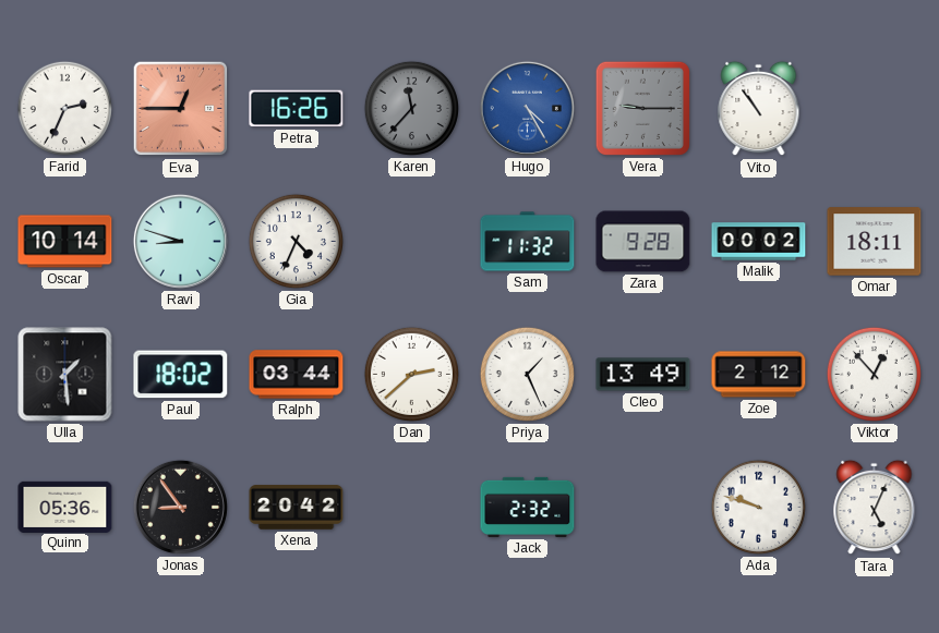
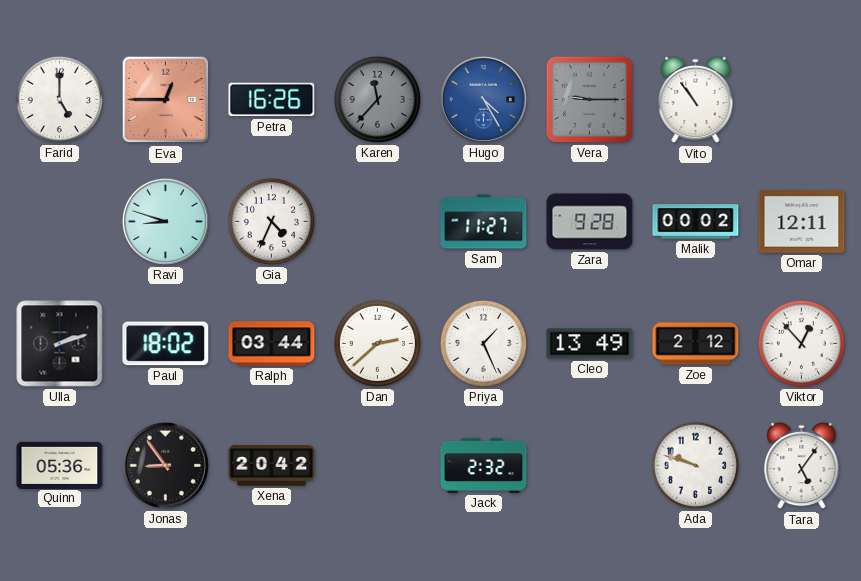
Farid: 2:34 -> 5:00 (59, 99)
Oscar: 10:14 -> none (65, 242)
Sam: 11:32 -> 11:27 (484, 222)
Omar: 18:11 -> 12:11 (802, 222)
Ulla: 1:29 -> 2:12 (60, 344)
Tara: 5:04 -> 5:06 (802, 466)
